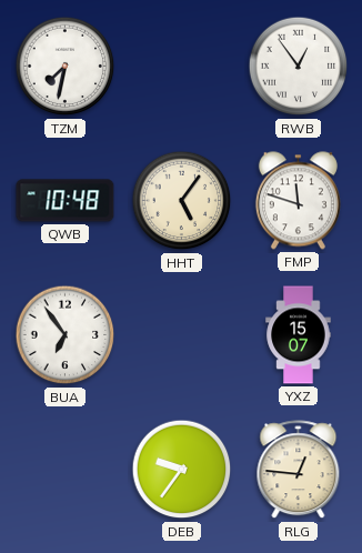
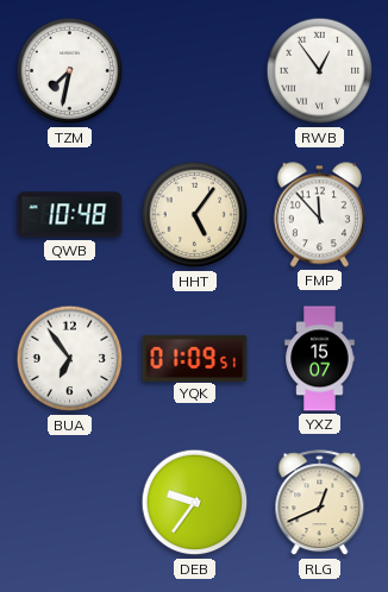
FMP: 11:48 -> 11:53 (319, 215)
YQK: none -> 01:09 (195, 358)
RLG: 12:46 -> 12:41 (320, 503)
